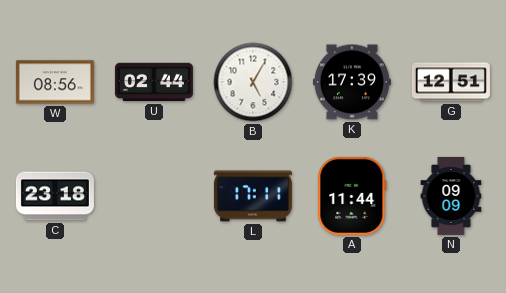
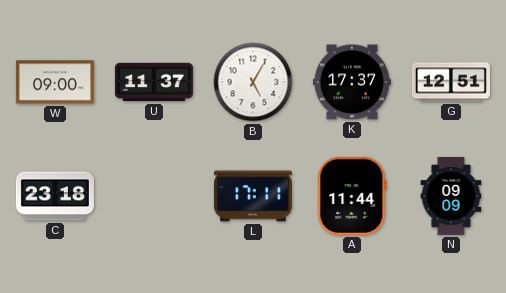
W: 08:56 -> 09:00 (55, 82)
U: 02:44 -> 11:37 (154, 82)
K: 17:39 -> 17:37 (352, 82)
